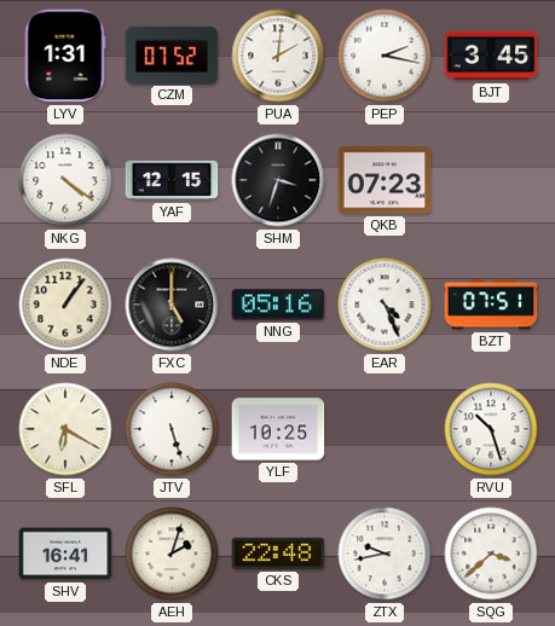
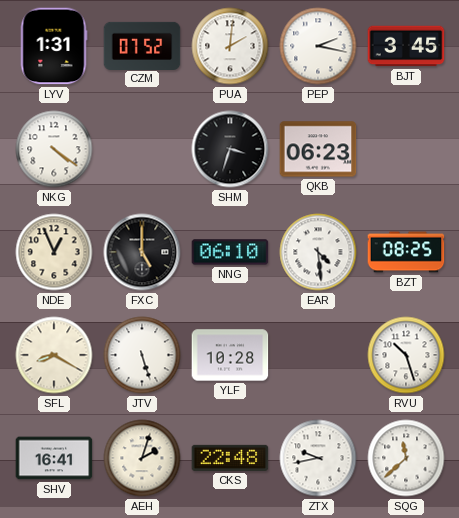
YAF: 12:15 -> none (172, 180)
QKB: 07:23 -> 06:23 (318, 149)
NDE: 1:06 -> 12:56 (54, 252)
NNG: 05:16 -> 06:10 (230, 252)
EAR: 4:26 -> 4:29 (318, 252)
BZT: 07:51 -> 08:25 (406, 252)
SFL: 6:20 -> 8:20 (54, 355)
YLF: 10:25 -> 10:28 (230, 355)
SQG: 3:38 -> 11:38 (406, 458)
